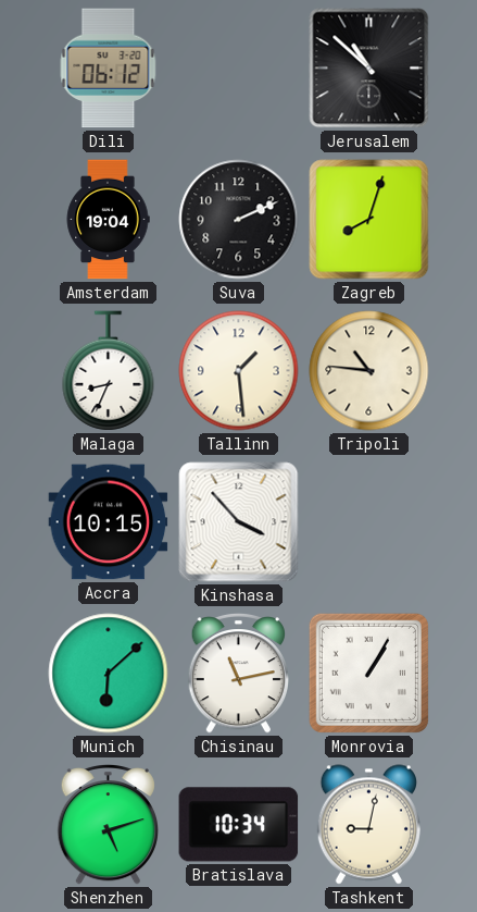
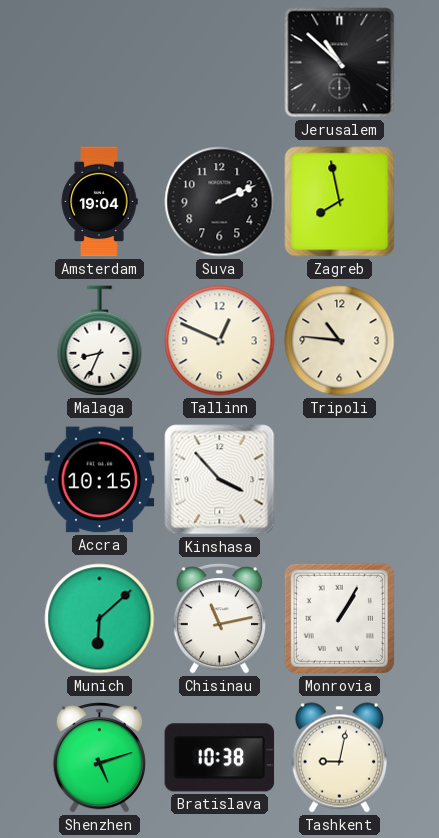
Dili: 06:12 -> none (109, 69)
Zagreb: 8:03 -> 7:58 (340, 202)
Tallinn: 1:29 -> 12:49 (220, 341)
Bratislava: 10:34 -> 10:38 (220, 758)
